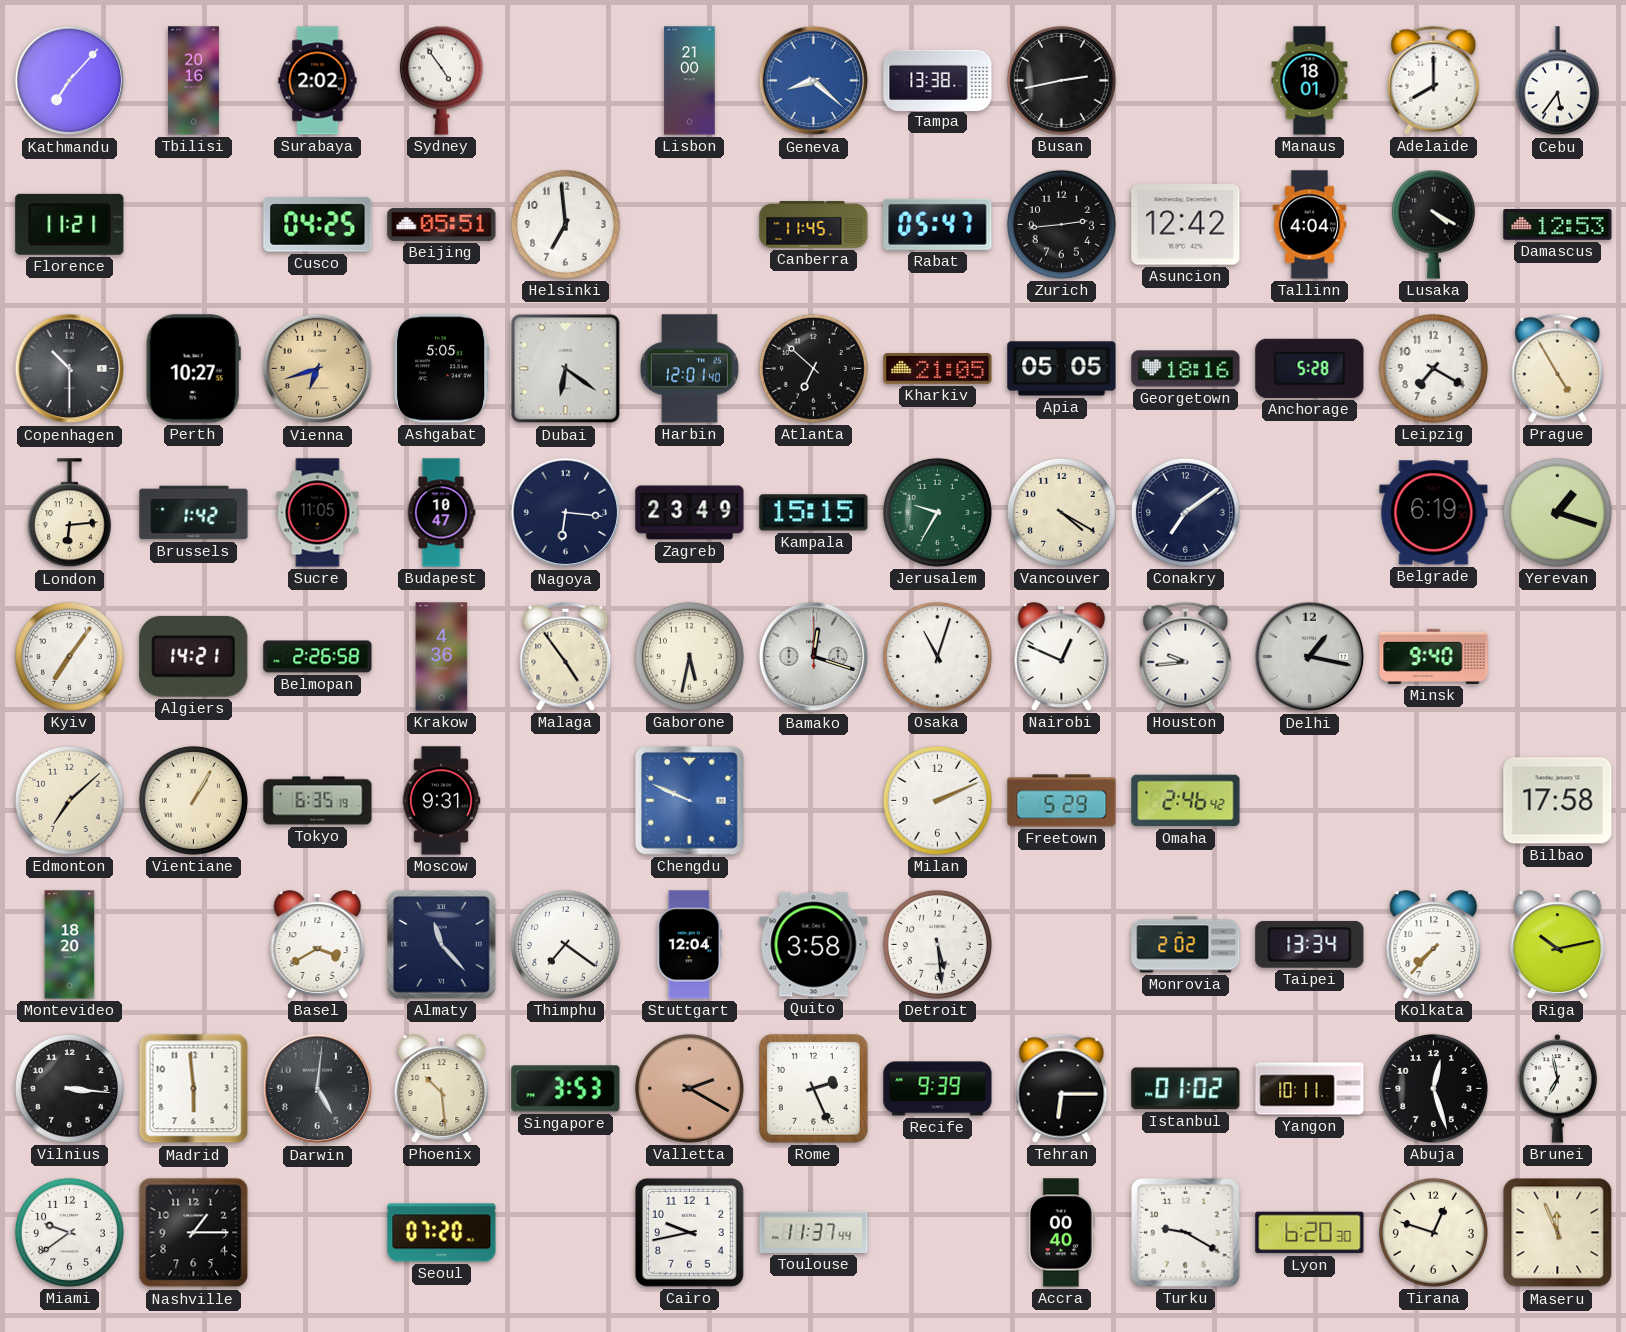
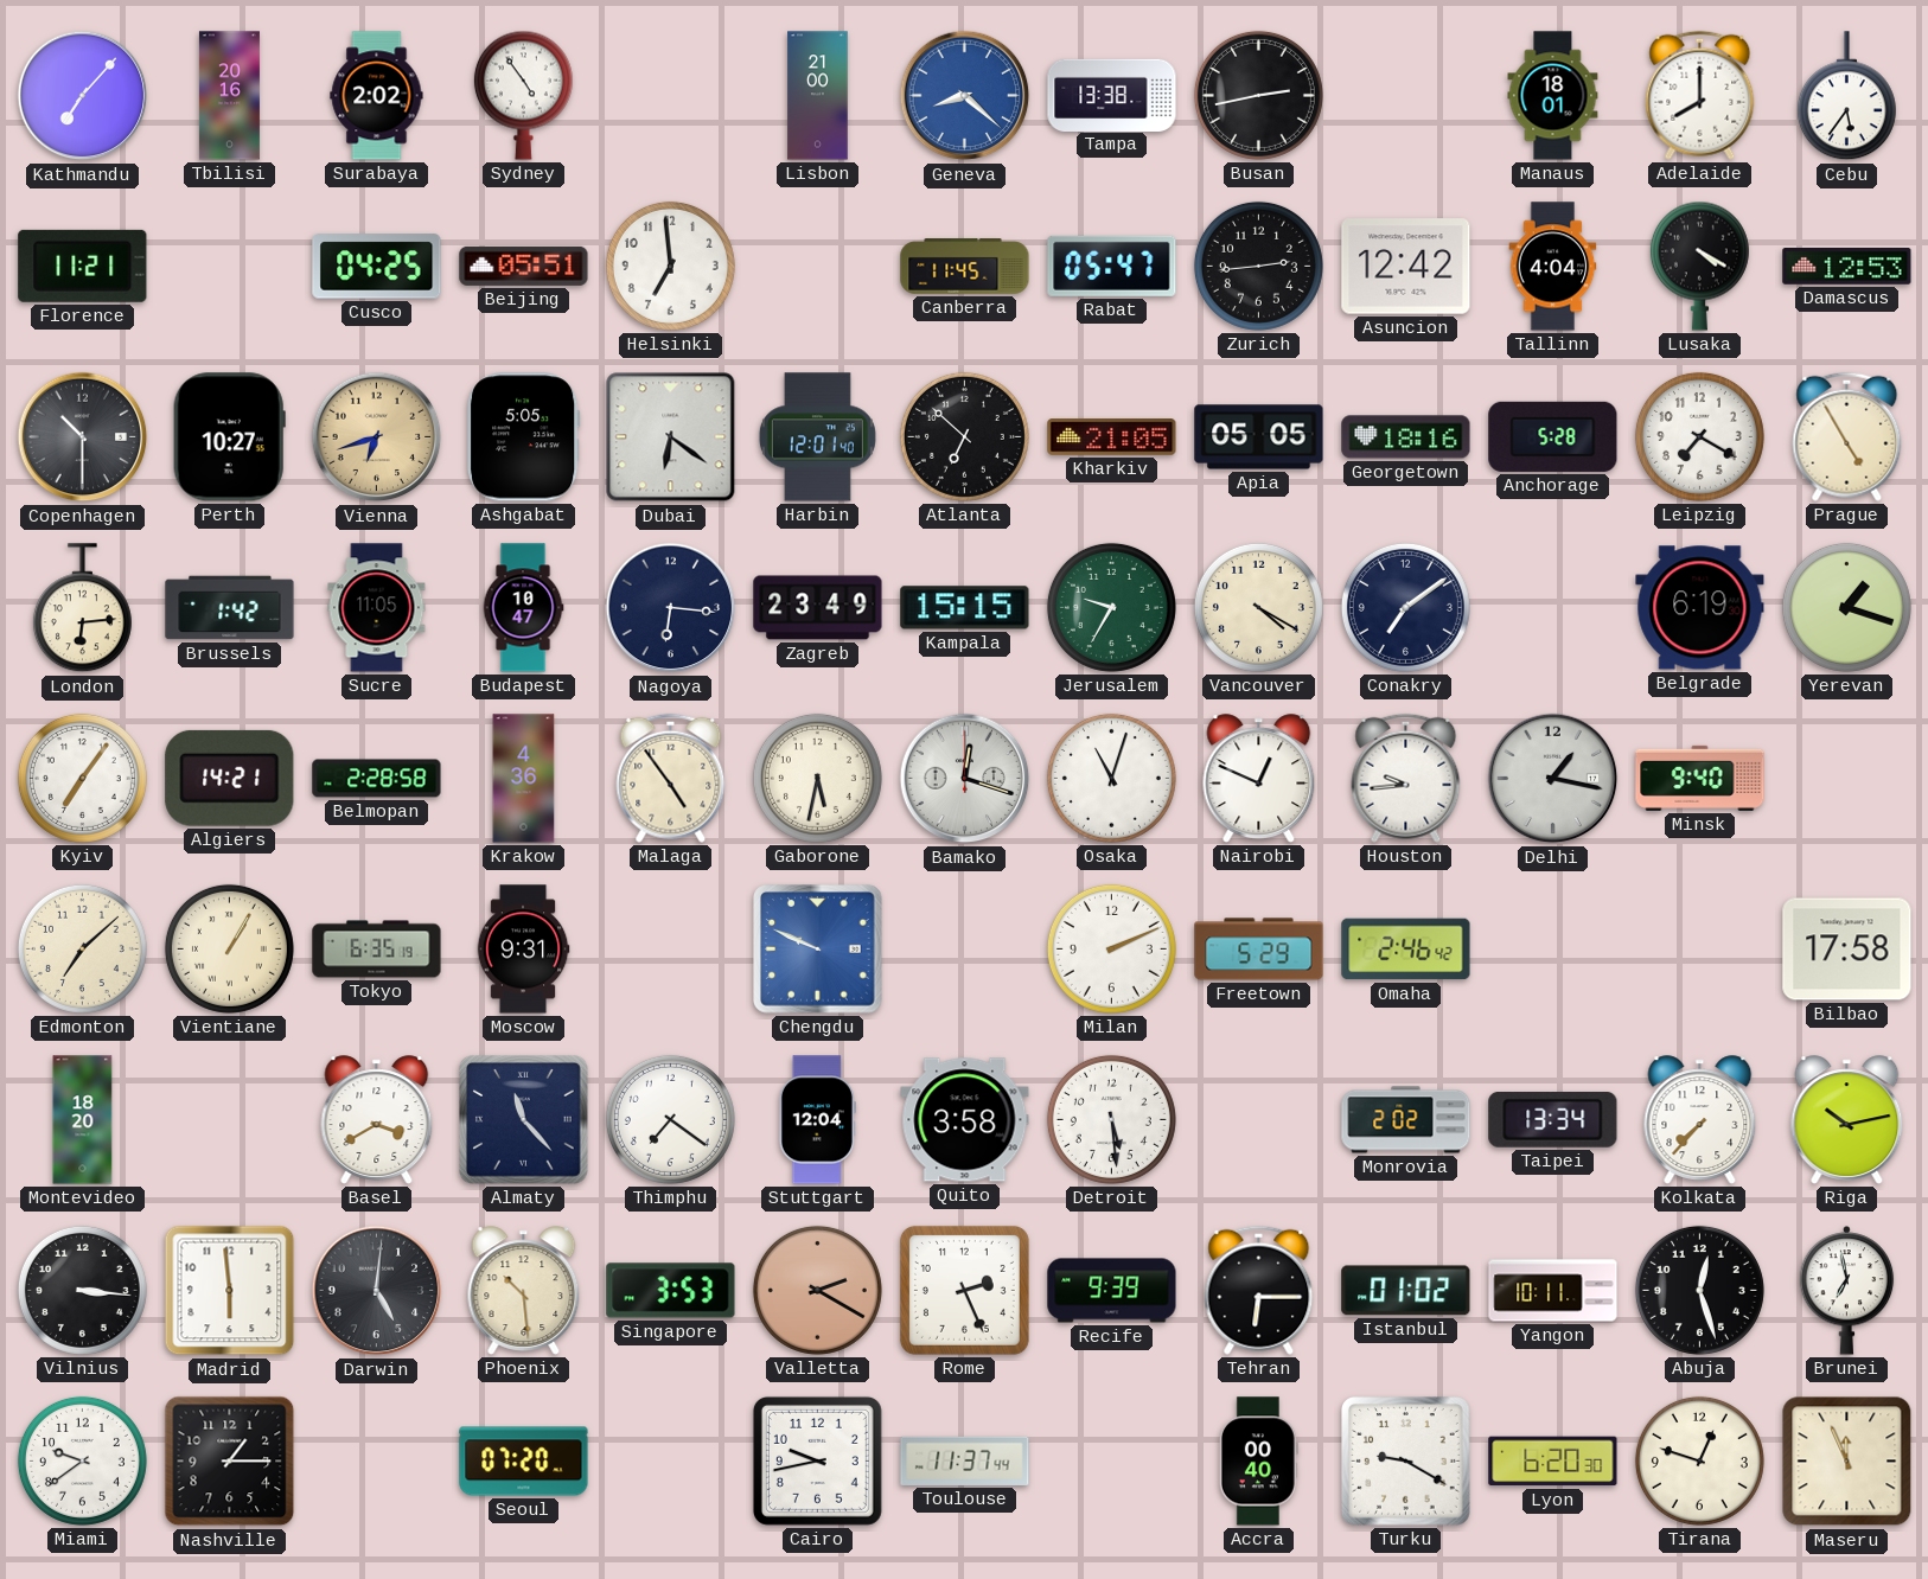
Belmopan: 2:26 -> 2:28 (377, 779)
